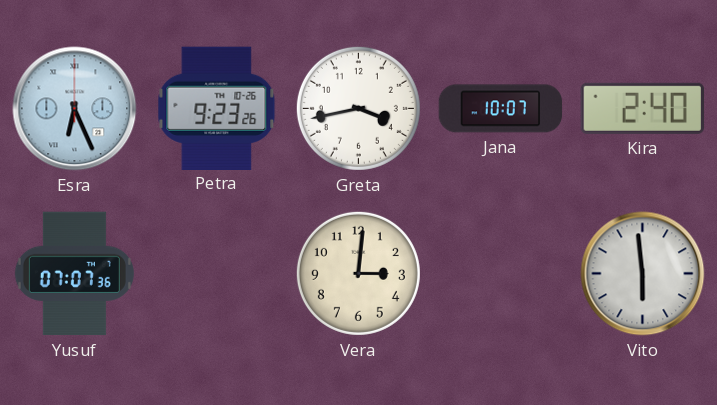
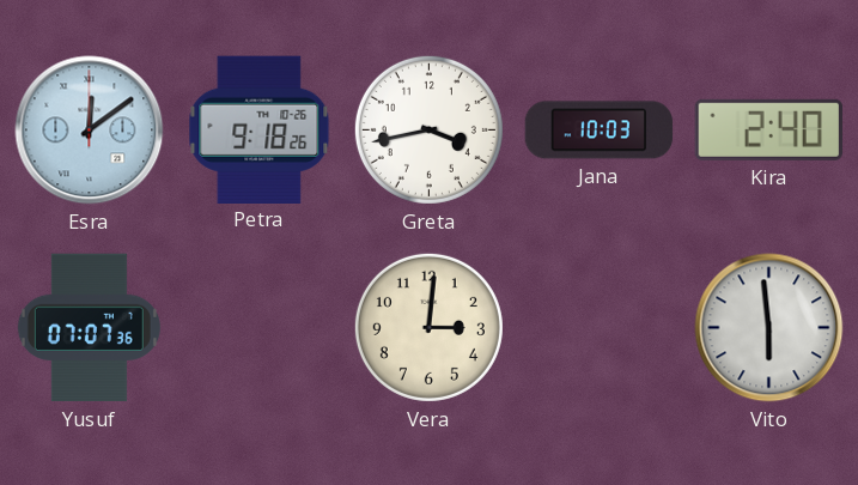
Esra: 6:26 -> 12:09 (90, 131)
Petra: 9:23 -> 9:18 (260, 129)
Jana: 10:07 -> 10:03 (600, 131)
